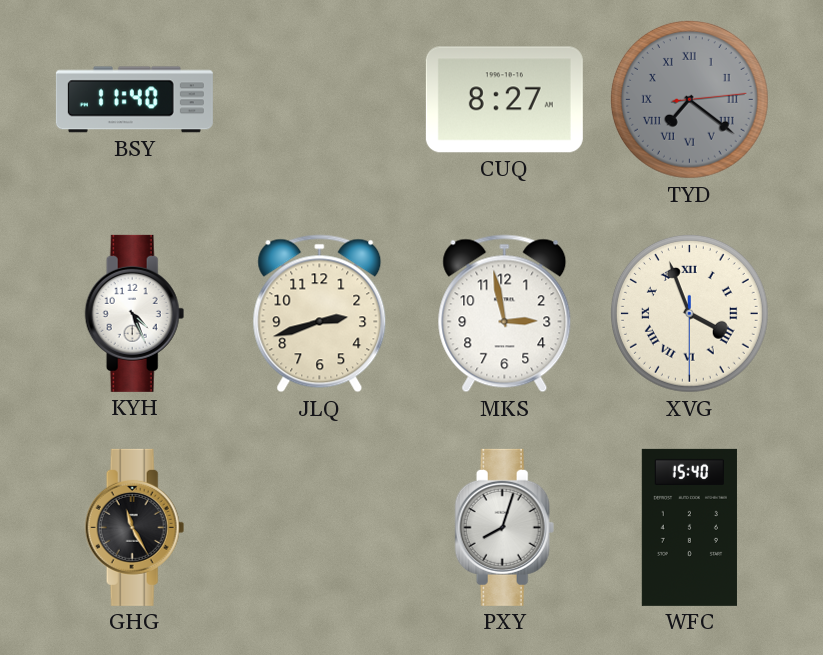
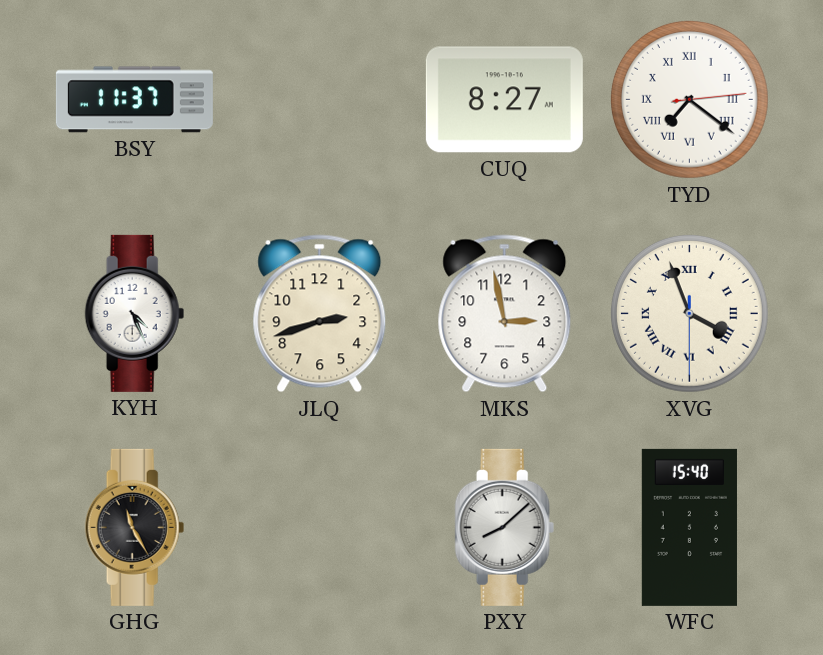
BSY: 11:40 -> 11:37 (134, 100)
TYD dial: grey -> white (689, 99)
PXY: 8:03 -> 8:08 (505, 527)
